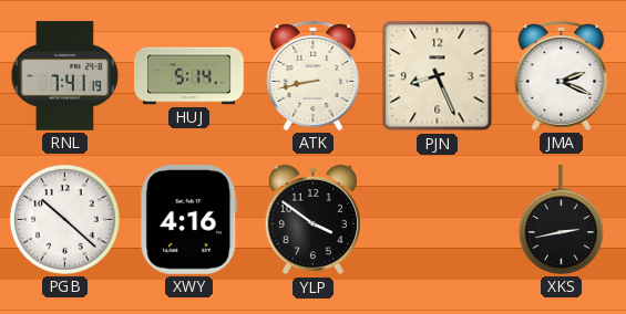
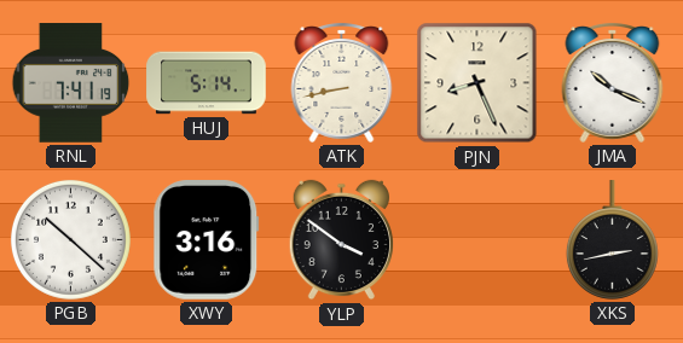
JMA: 2:19 -> 10:19 (613, 83)
XWY: 4:16 -> 3:16 (207, 240)
